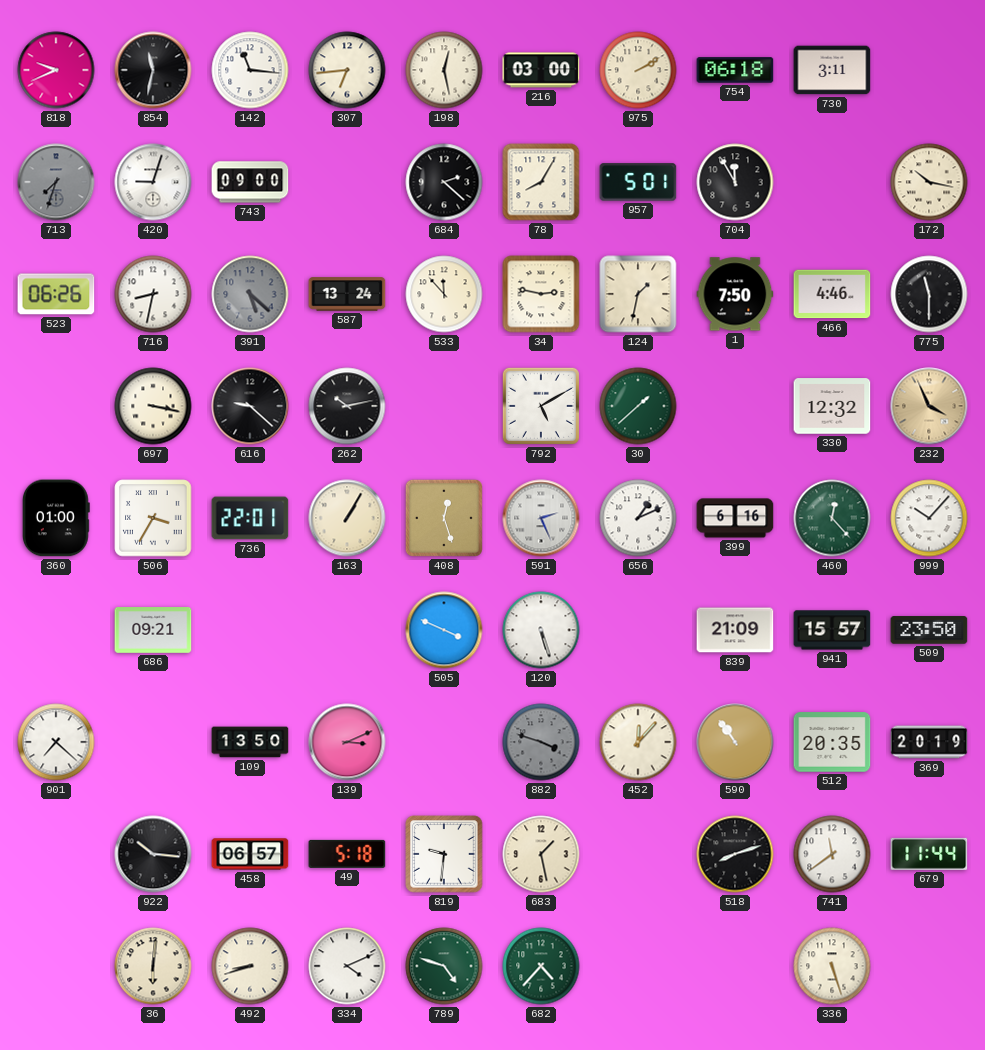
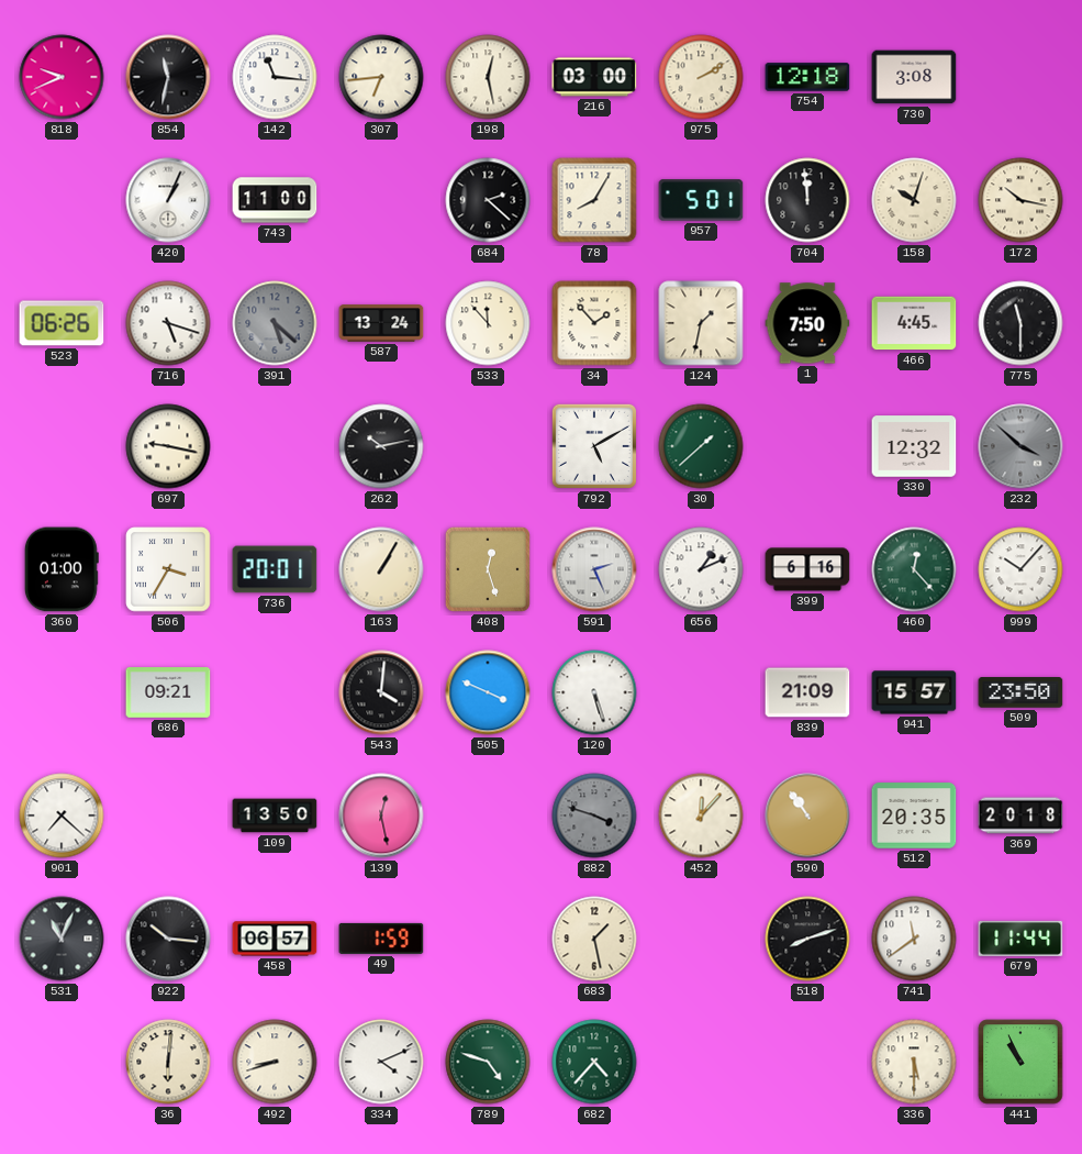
754: 06:18 -> 12:18 (807, 77)
730: 3:11 -> 3:08 (914, 77)
713: 7:33 -> none (56, 182)
420: 9:03 -> 1:04 (168, 200)
743: 09:00 -> 11:00 (275, 200)
704: 11:55 -> 11:59 (807, 200)
158: none -> 10:03 (914, 200)
716: 8:32 -> 5:18 (168, 323)
34: 2:47 -> 1:53 (594, 323)
466: 4:46 -> 4:45 (914, 323)
697: 3:17 -> 9:17 (168, 446)
616: 9:22 -> none (250, 406)
232: 3:56 -> 3:52 (1020, 446)
232 dial: champagne -> grey (1020, 446)
736: 22:01 -> 20:01 (275, 569)
543: none -> 4:01 (381, 692)
139: 3:11 -> 12:28 (381, 815)
369: 20:19 -> 20:18 (1020, 815)
531: none -> 11:04 (62, 939)
49: 5:18 -> 1:59 (381, 939)
819: 9:31 -> none (444, 854)
336: 5:27 -> 5:30 (914, 1062)
441: none -> 10:56 (1020, 1062)
